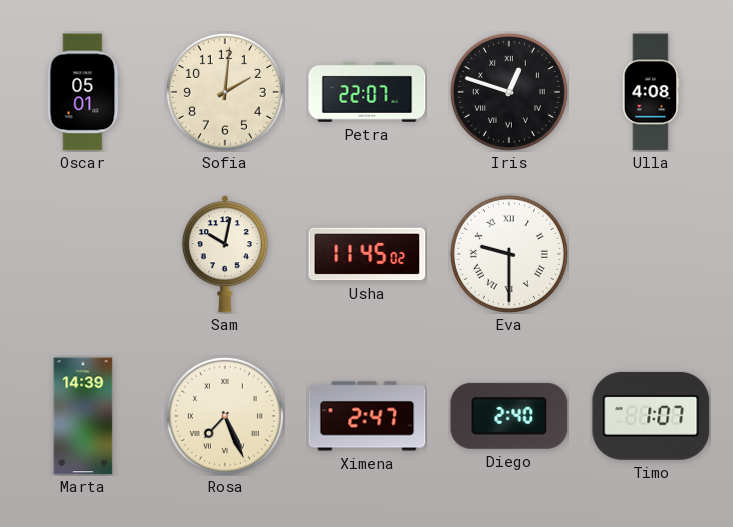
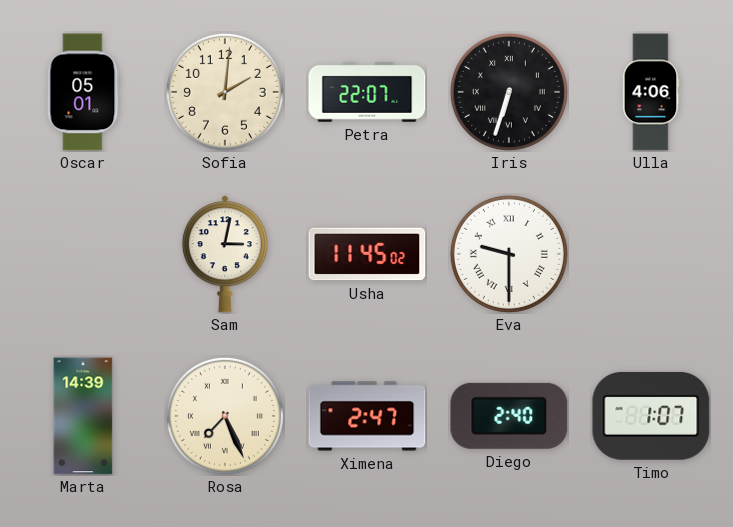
Iris: 12:48 -> 6:33 (509, 92)
Ulla: 4:08 -> 4:06 (651, 92)
Sam: 10:02 -> 3:02 (225, 254)
